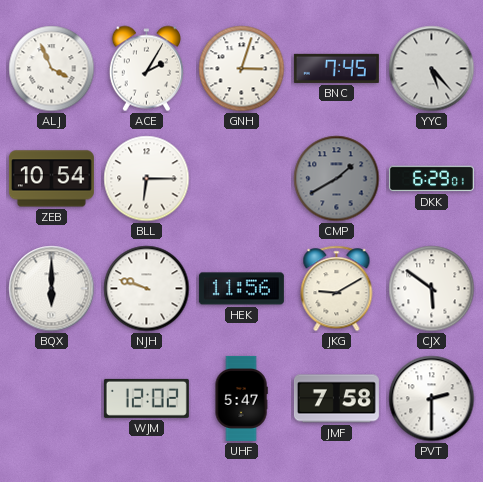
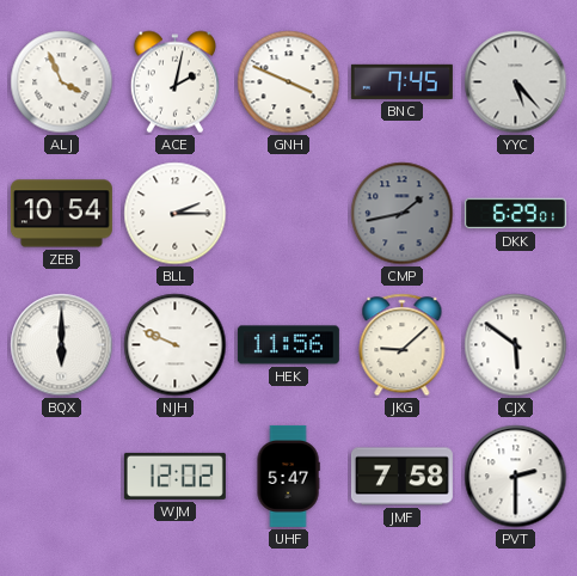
ACE: 2:05 -> 2:02 (174, 82)
GNH: 3:03 -> 3:49 (289, 82)
BLL: 6:15 -> 2:15 (176, 214)
CMP: 1:40 -> 1:43 (403, 214)
NJH: 9:48 -> 9:49 (176, 345)
JKG: 9:10 -> 9:08 (403, 345)
